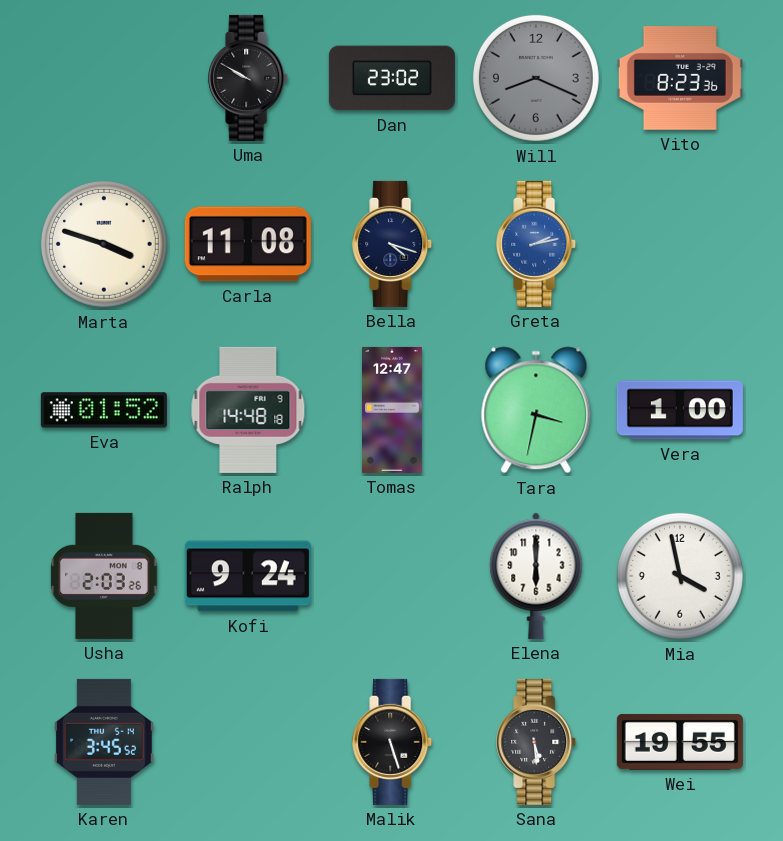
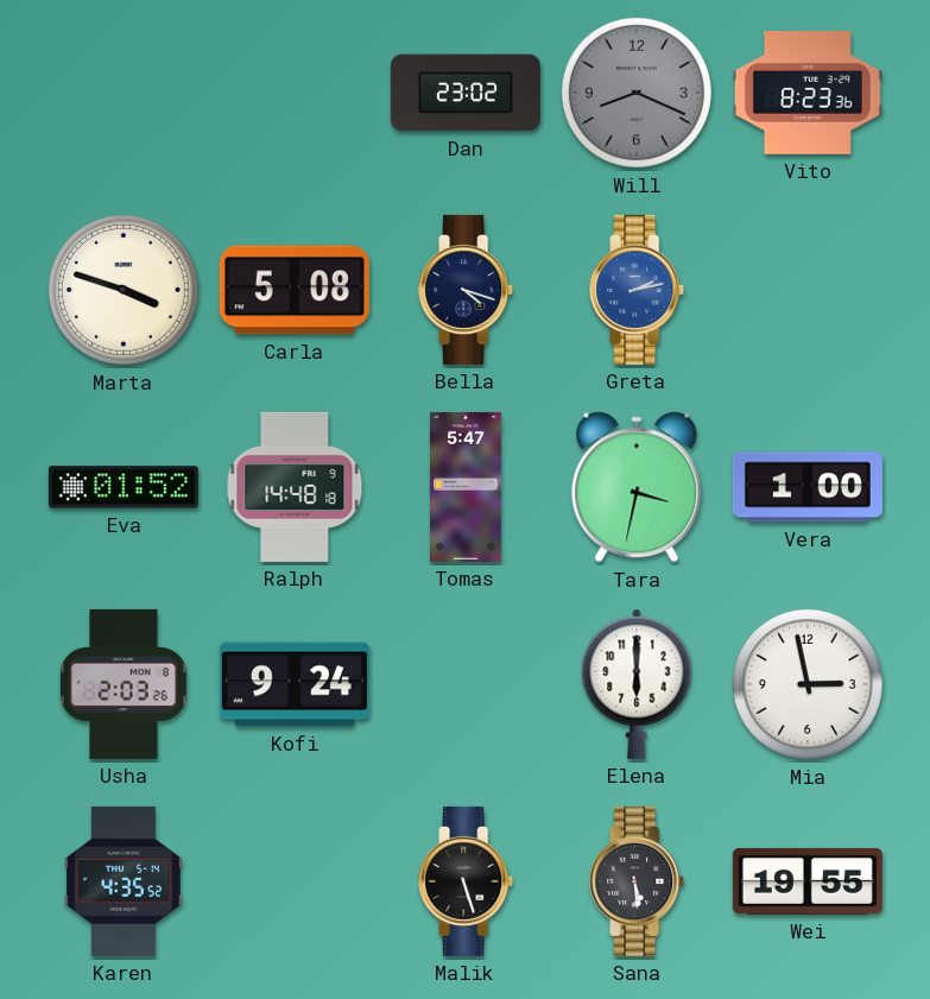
Uma: 9:50 -> none (249, 78)
Carla: 11:08 -> 5:08 (295, 290)
Tomas: 12:47 -> 5:47 (467, 487)
Mia: 3:58 -> 2:58 (808, 684)
Karen: 3:45 -> 4:35 (124, 881)
